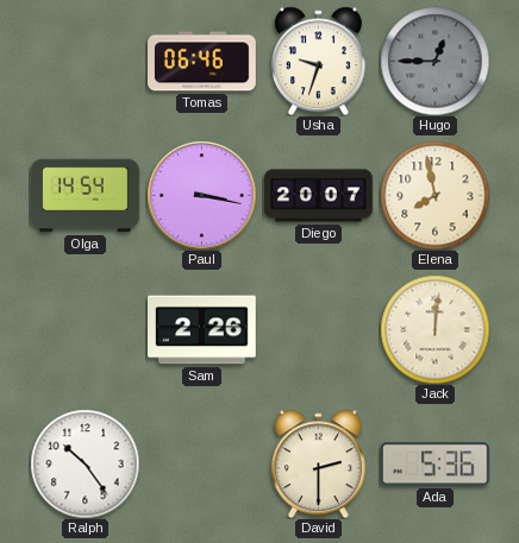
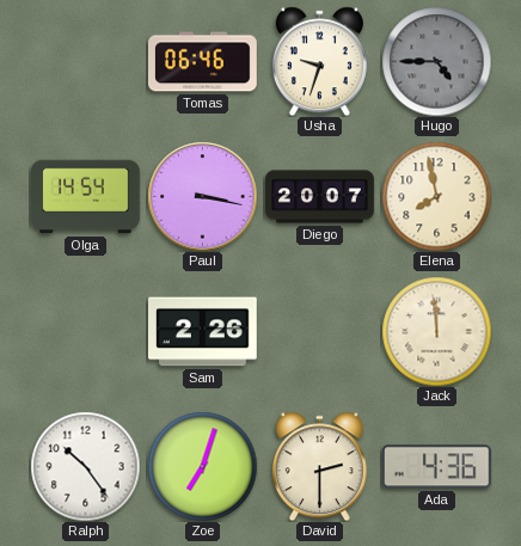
Hugo: 12:45 -> 4:45 (436, 61)
Jack: 12:01 -> 11:59 (436, 331)
Zoe: none -> 7:03 (202, 466)
Ada: 5:36 -> 4:36 (436, 467)
